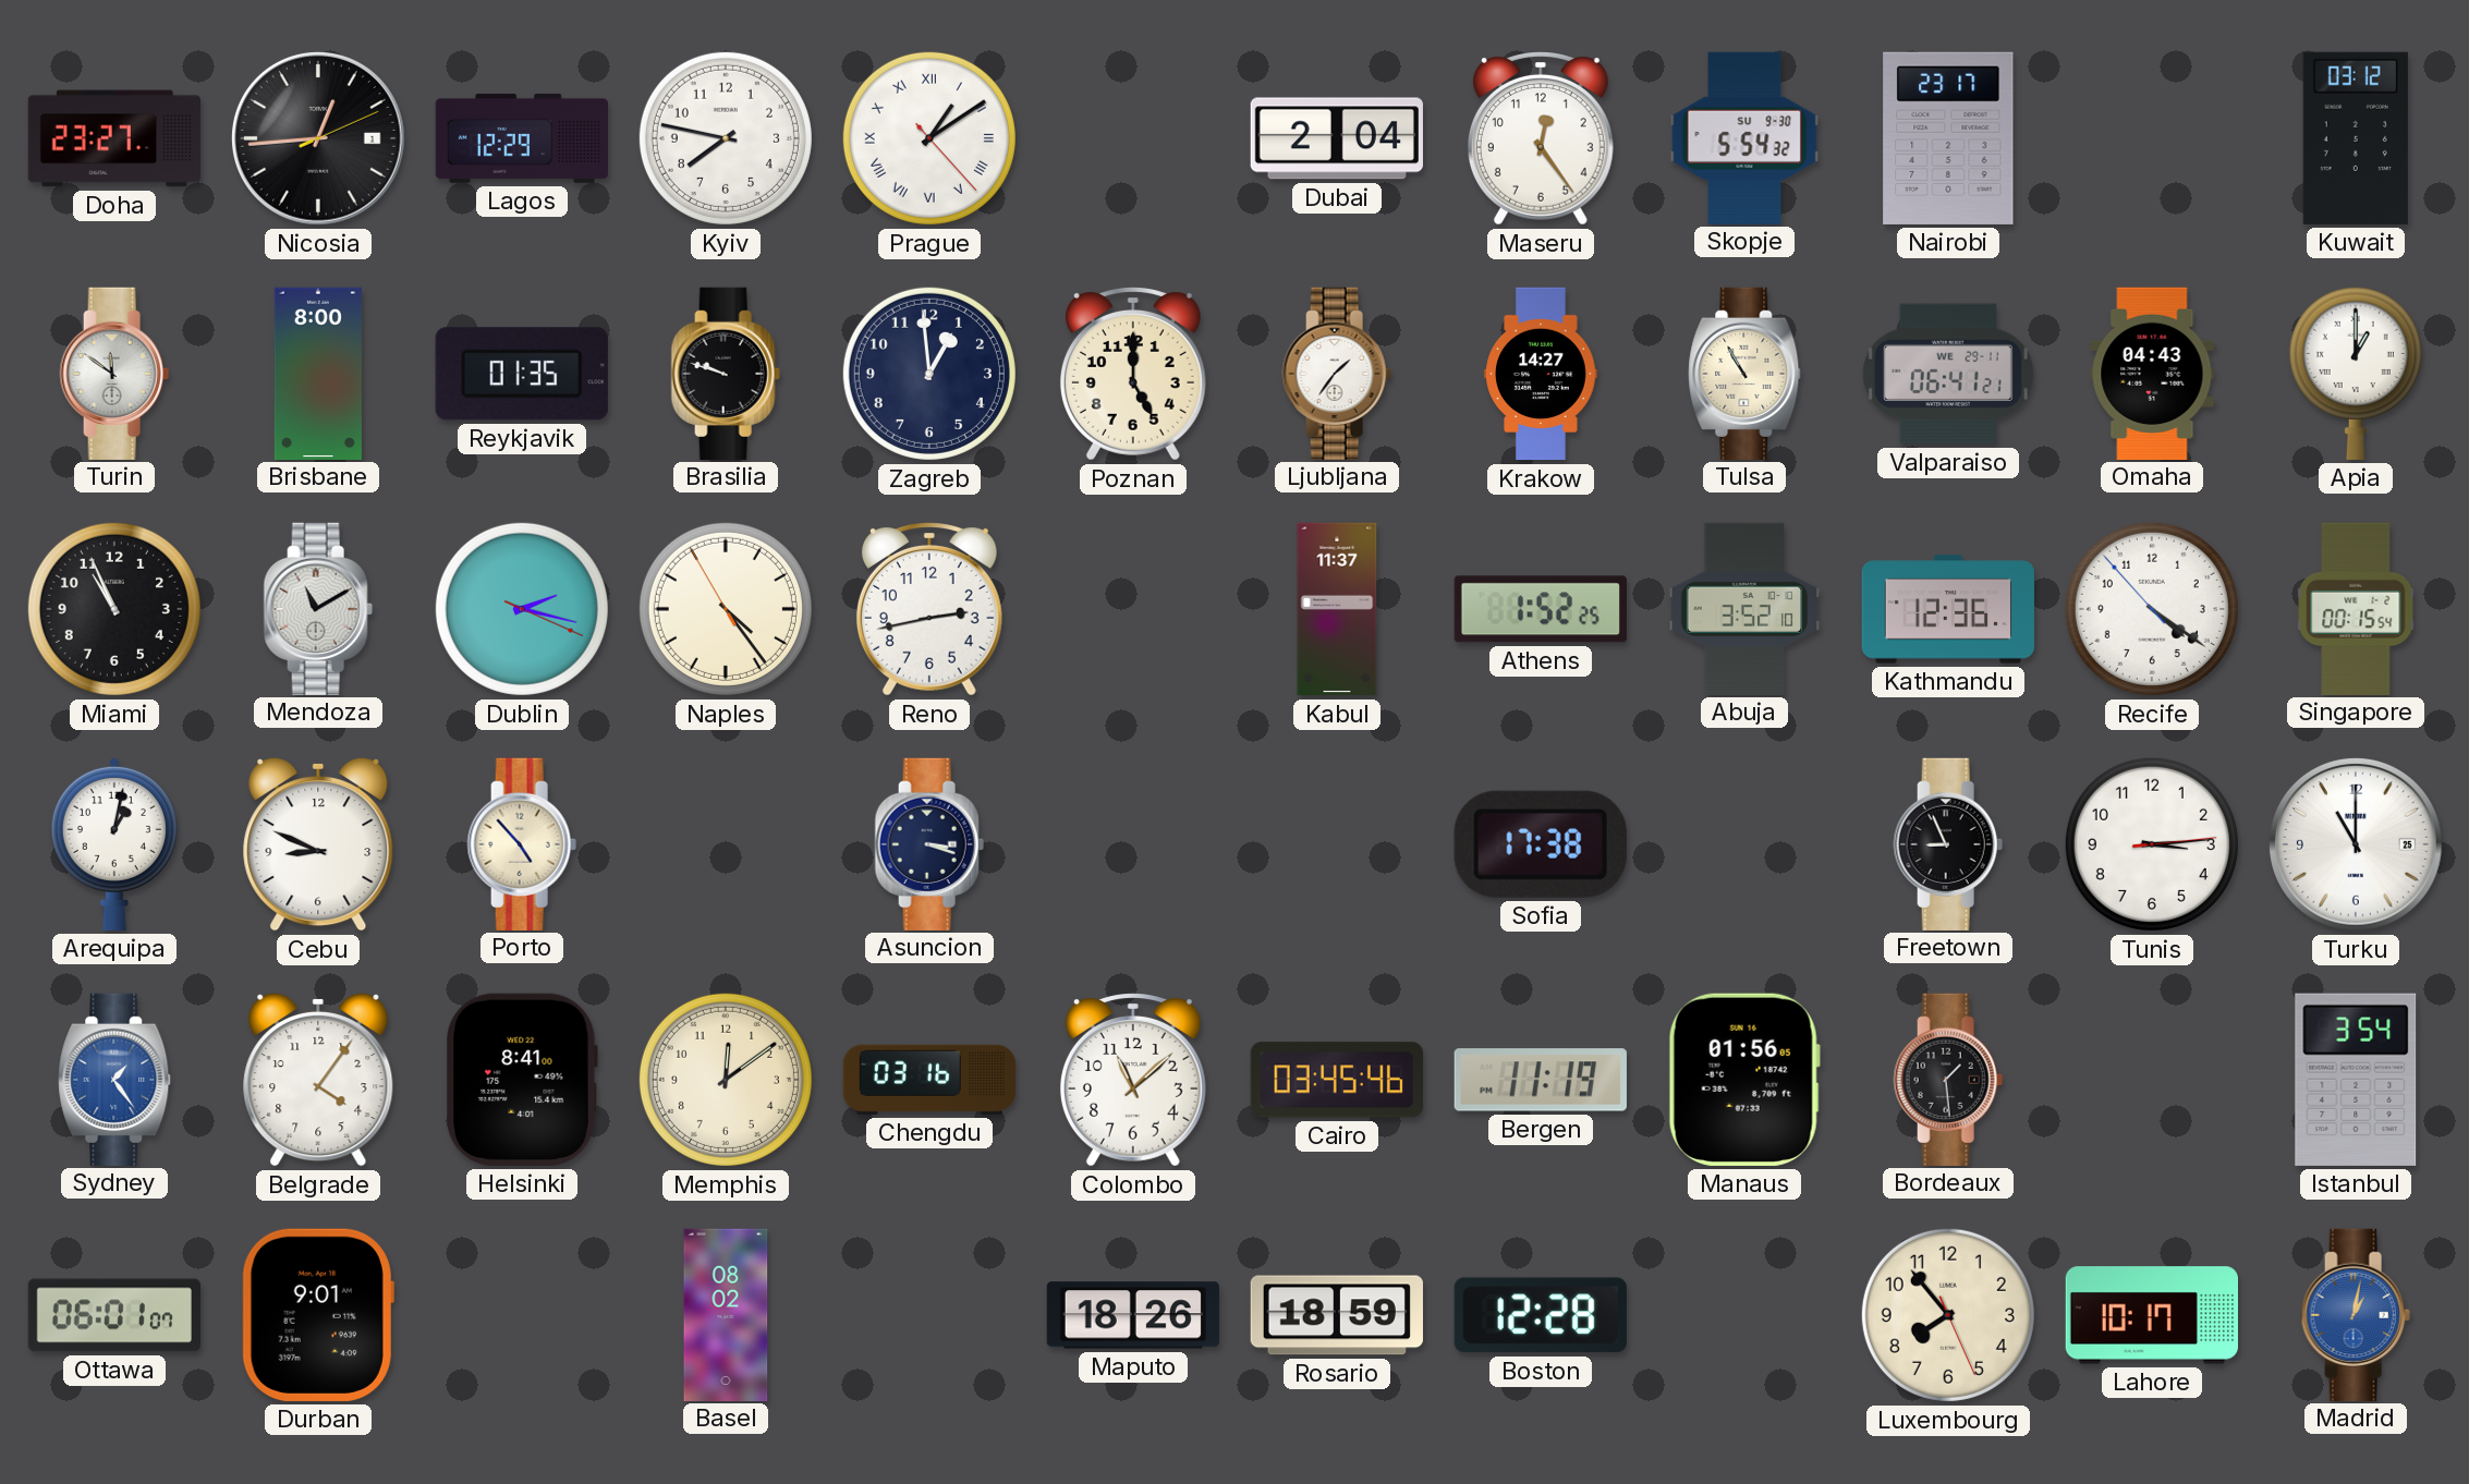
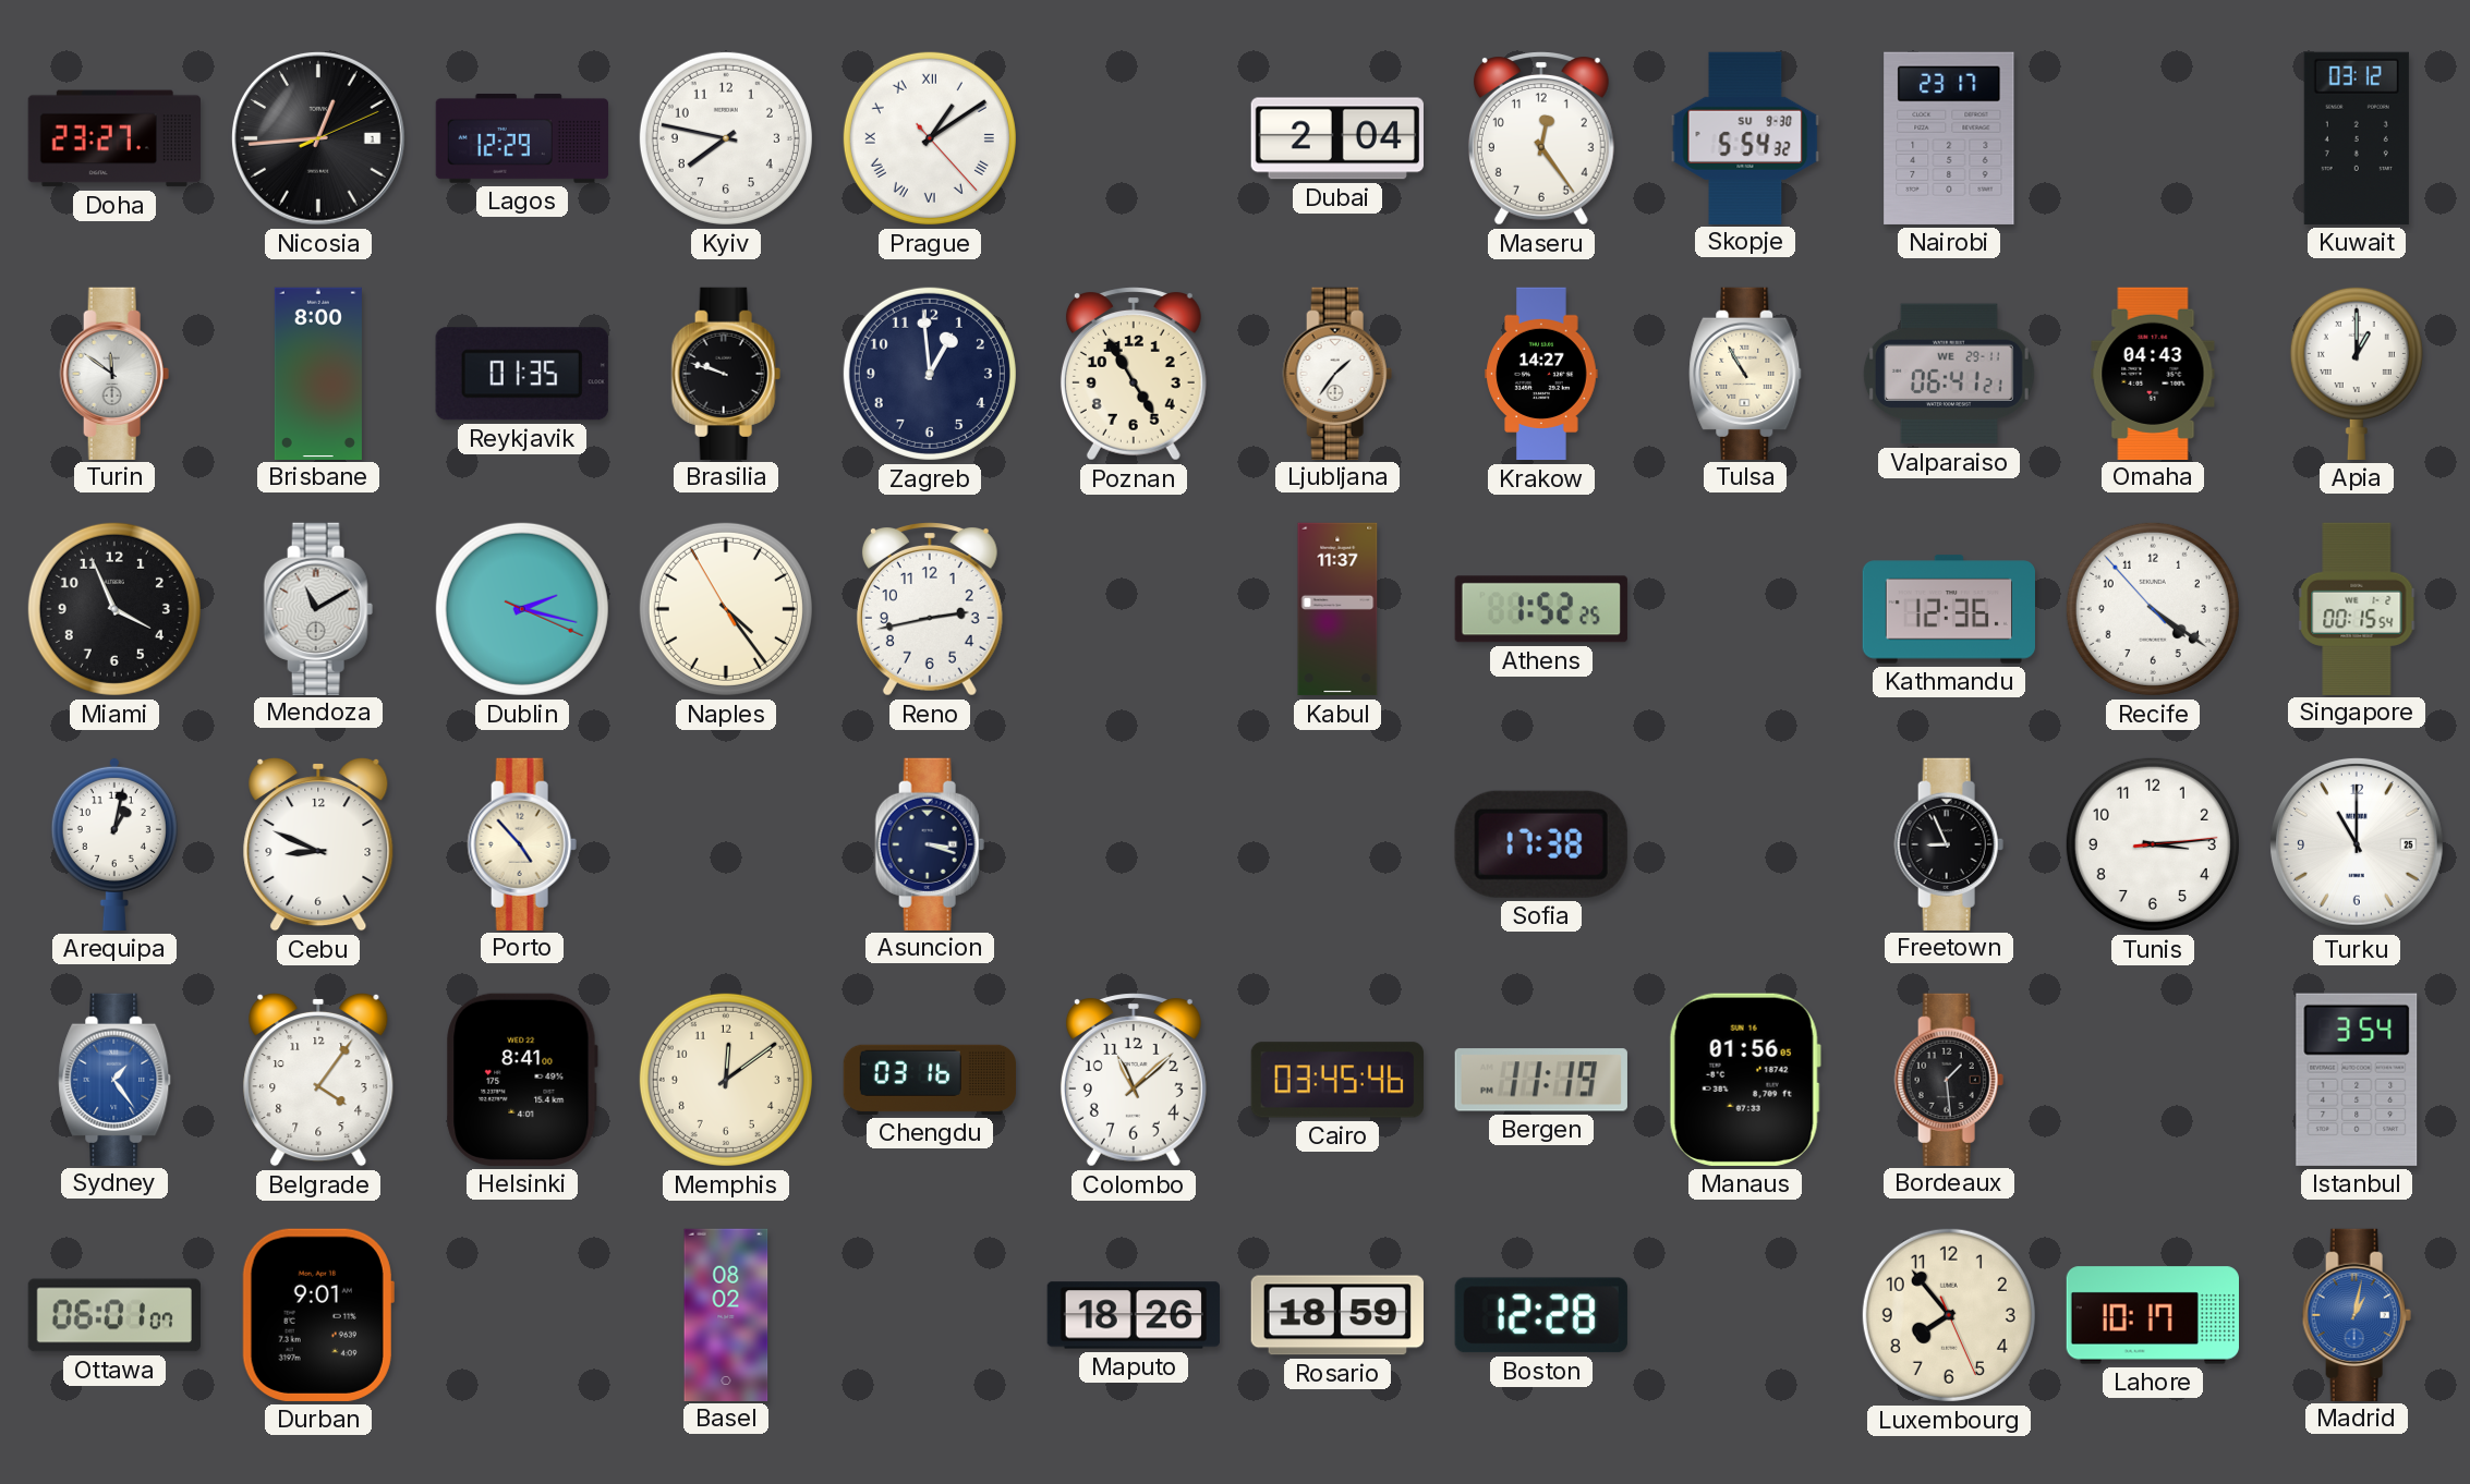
Poznan: 5:00 -> 4:55 (1134, 374)
Miami: 10:56 -> 3:56 (114, 609)
Abuja: 3:52 -> none (1744, 608)
